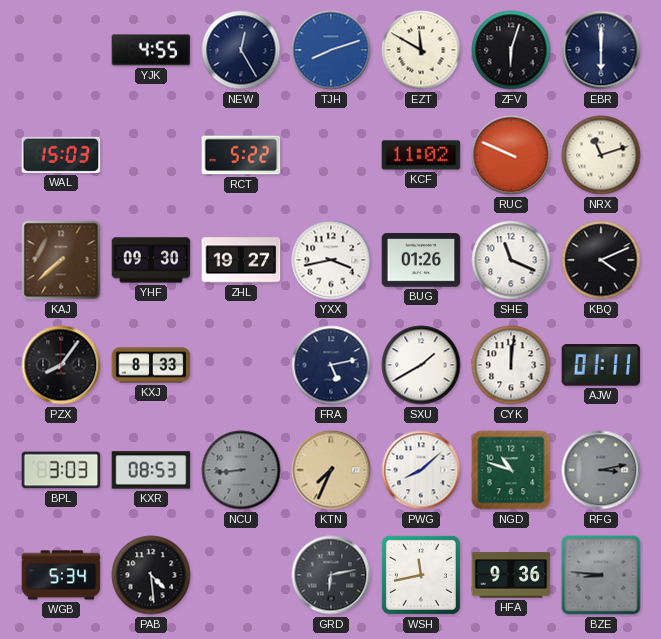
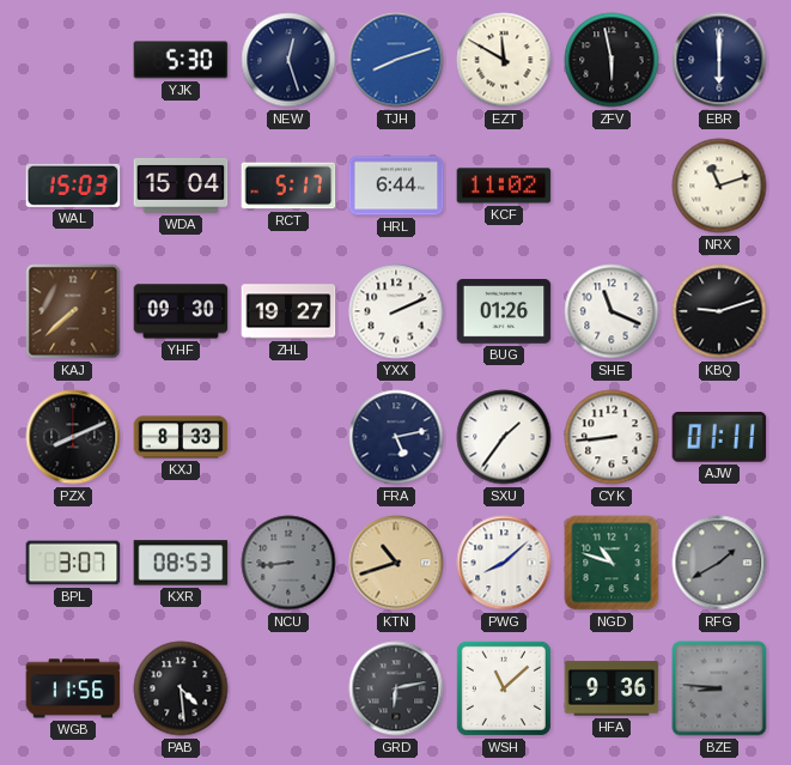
YJK: 4:55 -> 5:30 (181, 60)
NEW: 12:25 -> 12:27 (288, 60)
ZFV: 6:03 -> 5:58 (611, 60)
WDA: none -> 15:04 (181, 186)
RCT: 5:22 -> 5:17 (288, 186)
HRL: none -> 6:44 (396, 186)
RUC: 9:49 -> none (511, 155)
YXX: 3:43 -> 2:11 (396, 311)
KBQ: 4:11 -> 9:12 (719, 311)
PZX: 8:06 -> 8:11 (73, 437)
SXU: 1:40 -> 1:36 (504, 437)
CYK: 12:01 -> 8:44 (611, 437)
BPL: 3:03 -> 3:07 (73, 563)
KTN: 7:34 -> 10:42 (396, 563)
RFG: 3:13 -> 1:40 (719, 563)
WGB: 5:34 -> 11:56 (73, 688)
WSH: 11:43 -> 11:08 (504, 688)
